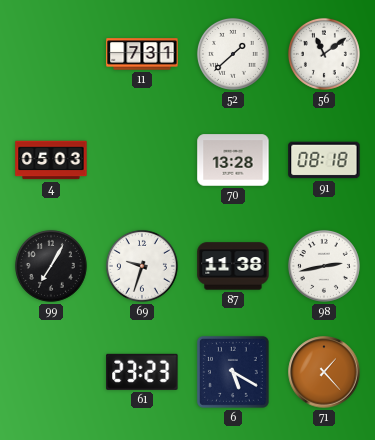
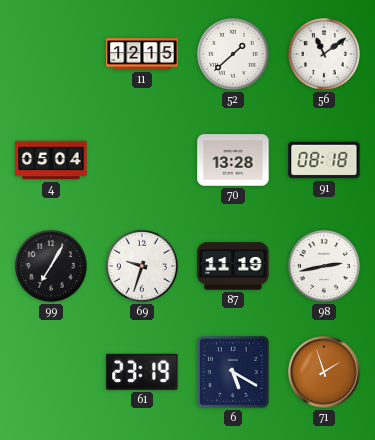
11: 7:31 -> 12:15 (142, 54)
4: 05:03 -> 05:04 (51, 160)
87: 11:38 -> 11:19 (233, 266)
61: 23:23 -> 23:19 (142, 372)
71: 1:23 -> 1:57 (324, 372)
